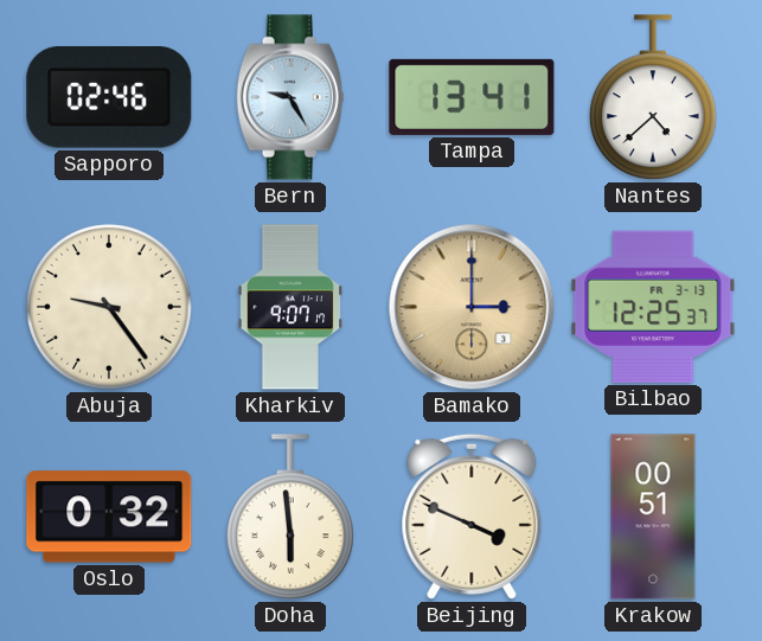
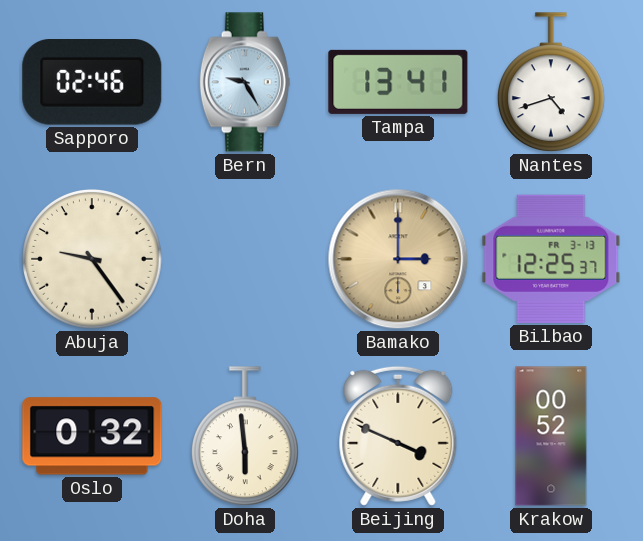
Nantes: 4:38 -> 4:42 (551, 83)
Kharkiv: 9:07 -> none (290, 307)
Krakow: 00:51 -> 00:52 (551, 436)
